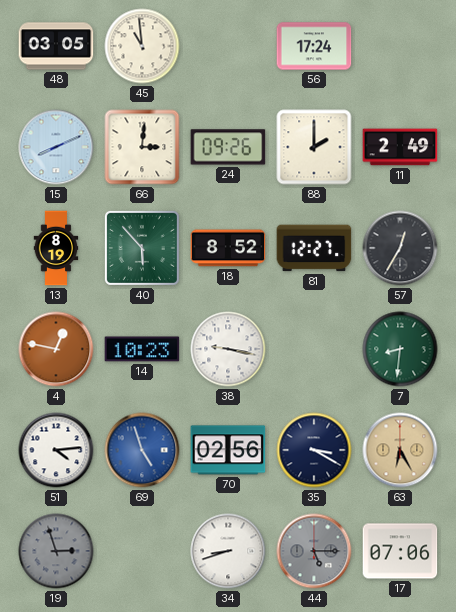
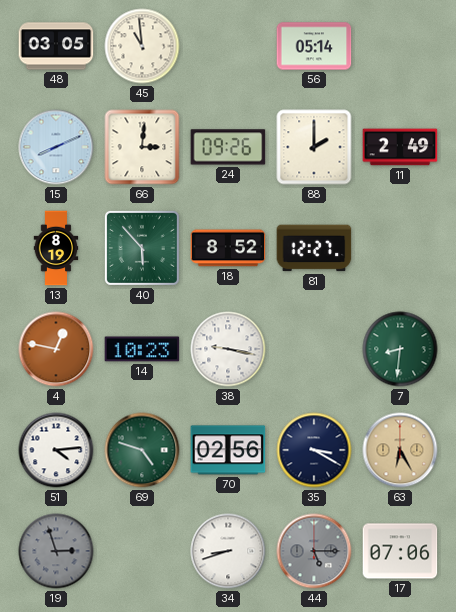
56: 17:24 -> 05:14 (314, 46)
57: 12:35 -> none (400, 248)
69: 4:57 -> 4:48 (142, 450)
69 dial: blue -> green (142, 450)
